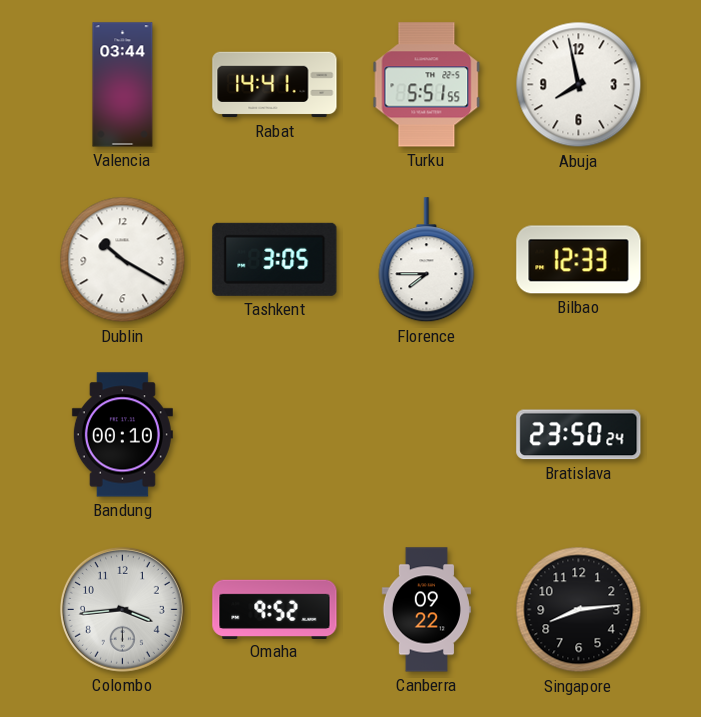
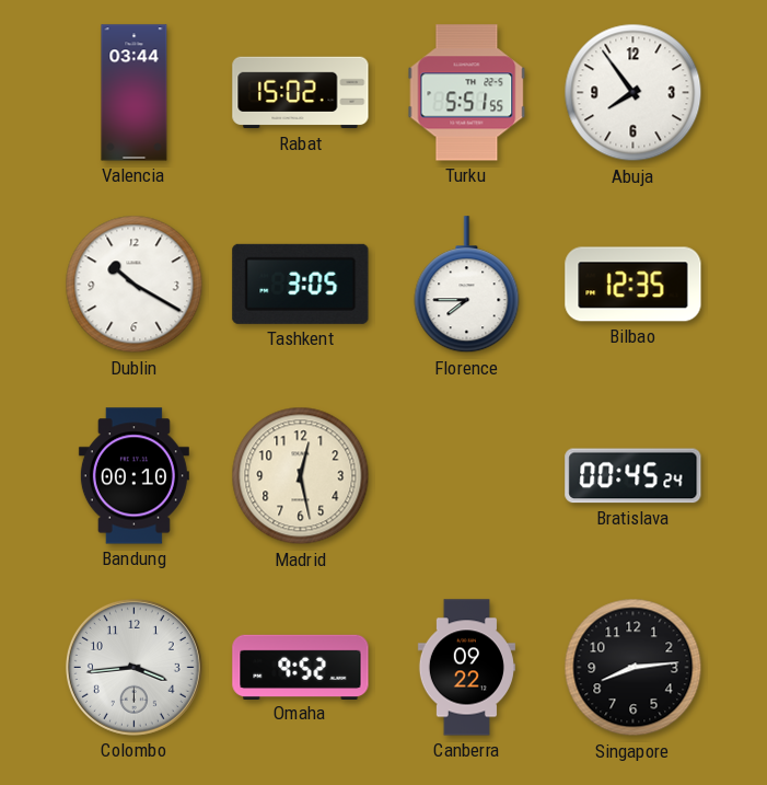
Rabat: 14:41 -> 15:02 (301, 93)
Abuja: 7:58 -> 7:54 (634, 93)
Bilbao: 12:33 -> 12:35 (634, 285)
Madrid: none -> 12:28 (301, 476)
Bratislava: 23:50 -> 00:45 (634, 476)
